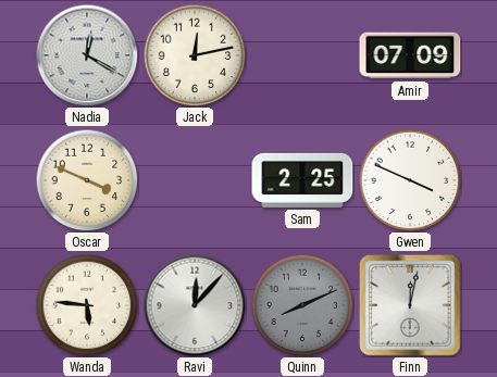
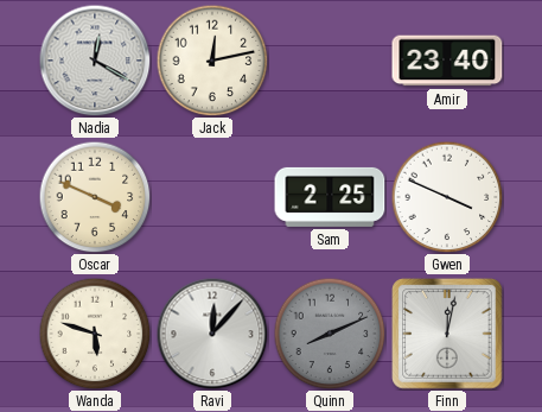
Amir: 07:09 -> 23:40 (447, 61)
Wanda: 5:46 -> 5:48 (95, 334)
